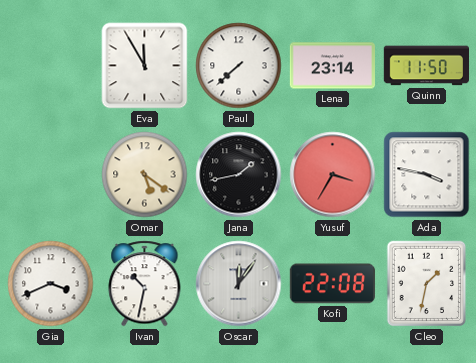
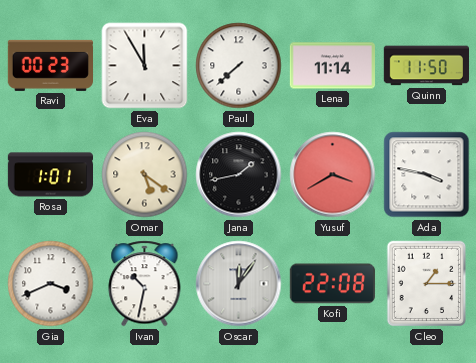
Ravi: none -> 00:23 (50, 65)
Lena: 23:14 -> 11:14 (332, 66)
Rosa: none -> 1:01 (50, 175)
Yusuf: 3:35 -> 3:40 (333, 175)
Cleo: 1:32 -> 1:15 (427, 284)
